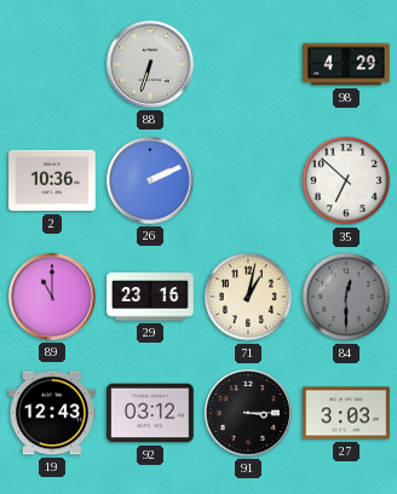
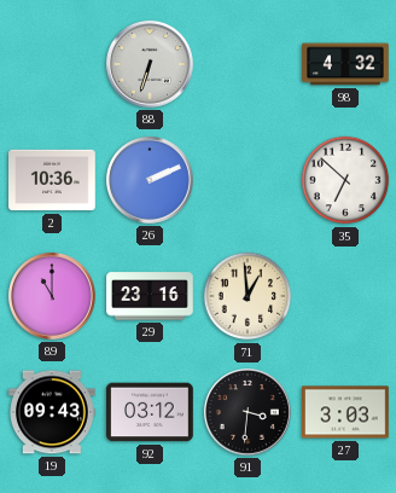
98: 4:29 -> 4:32 (345, 64)
71: 1:02 -> 12:59 (247, 296)
84: 12:30 -> none (346, 297)
19: 12:43 -> 09:43 (53, 412)
91: 3:15 -> 3:31 (247, 412)
